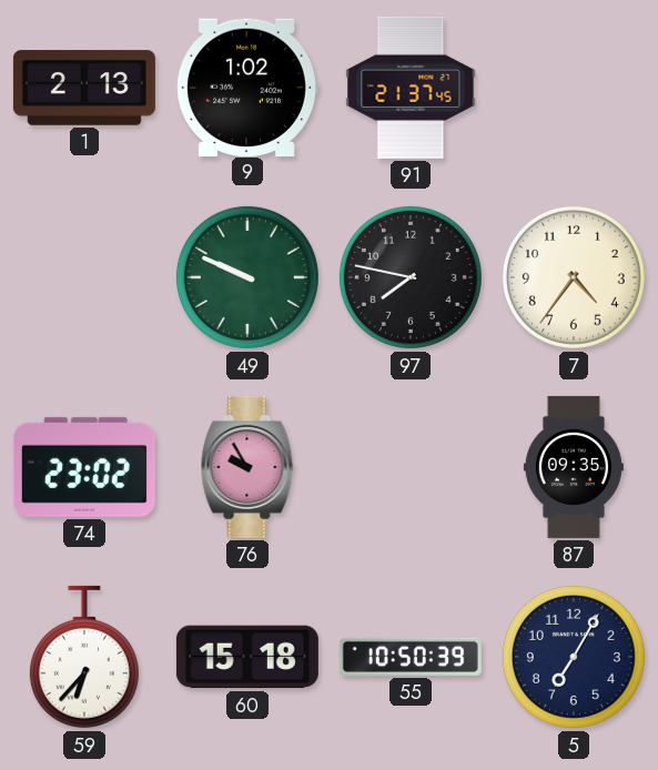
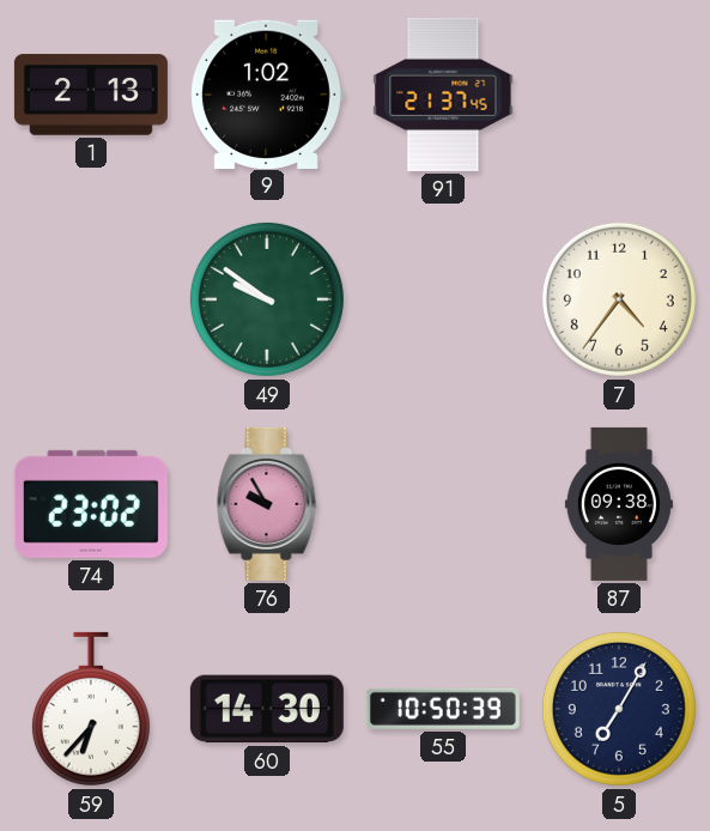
49: 9:49 -> 9:51 (267, 299)
97: 7:47 -> none (411, 277)
87: 09:35 -> 09:38 (619, 504)
60: 15:18 -> 14:30 (267, 709)
